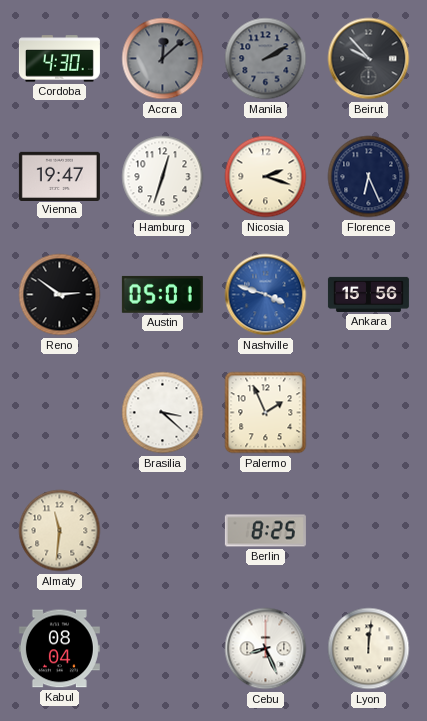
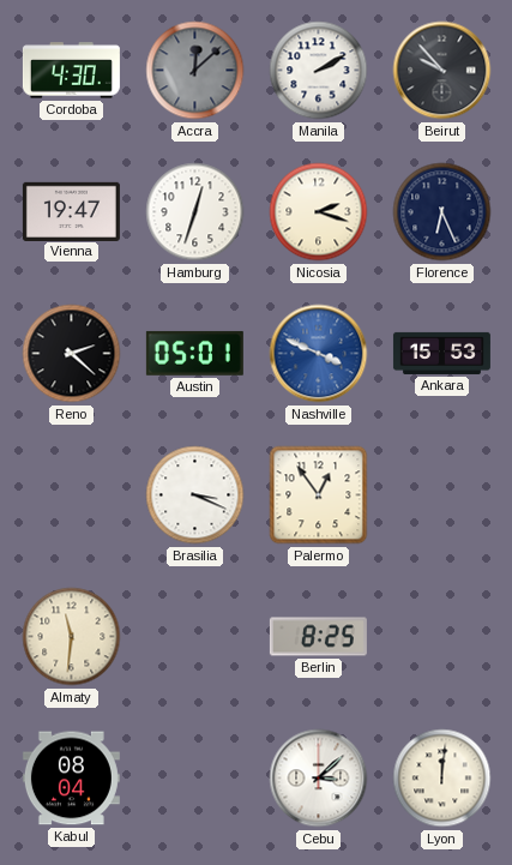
Manila dial: grey -> white (319, 71)
Reno: 2:51 -> 2:22 (72, 354)
Nashville: 3:48 -> 3:49 (319, 354)
Ankara: 15:56 -> 15:53 (441, 353)
Brasilia: 3:22 -> 3:19 (195, 495)
Palermo: 1:56 -> 12:54 (319, 495)
Cebu: 8:26 -> 3:08 (319, 779)
